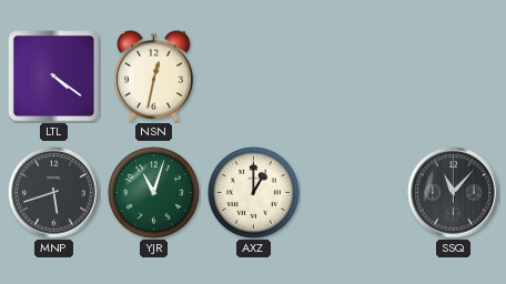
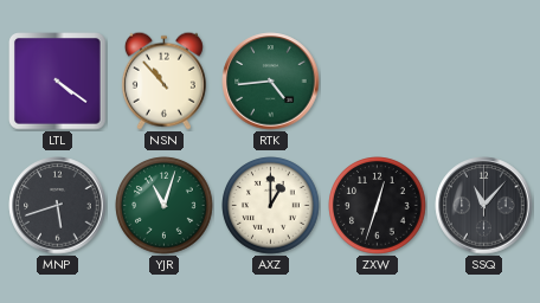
NSN: 12:32 -> 10:53 (163, 80)
RTK: none -> 4:44 (271, 82)
ZXW: none -> 12:33 (378, 206)
